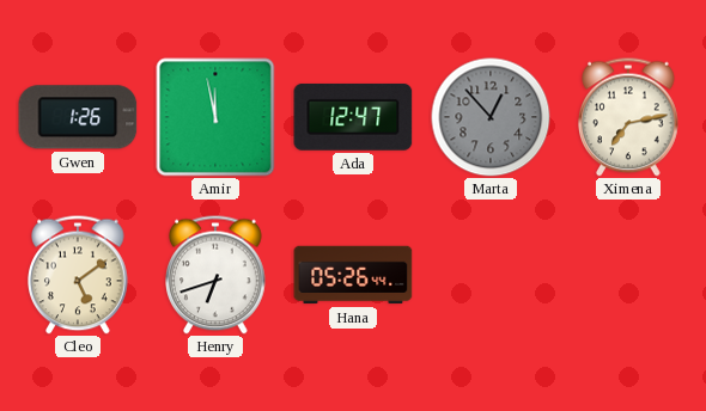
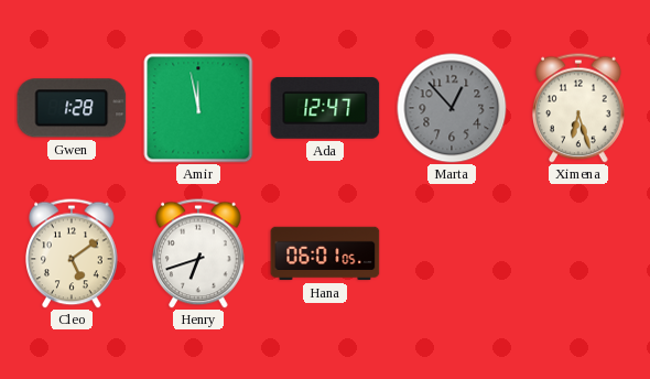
Gwen: 1:26 -> 1:28 (72, 108)
Ximena: 7:13 -> 6:27 (578, 108)
Hana: 05:26 -> 06:01 (325, 253)
